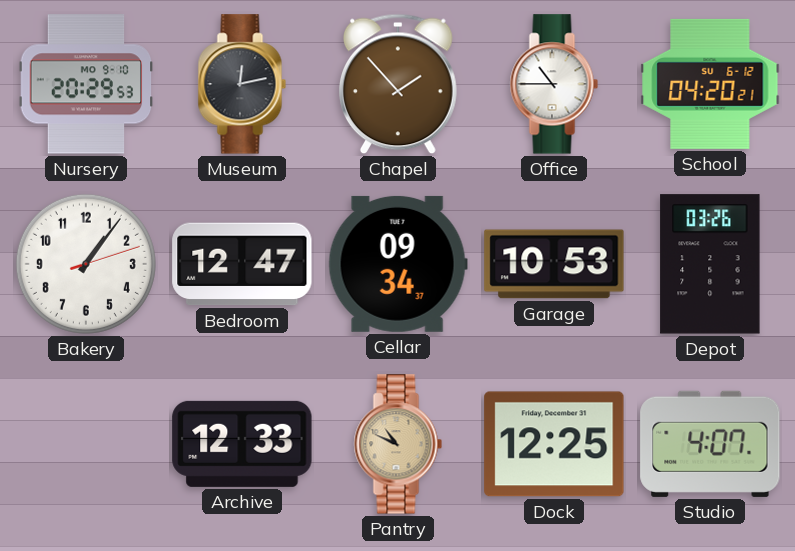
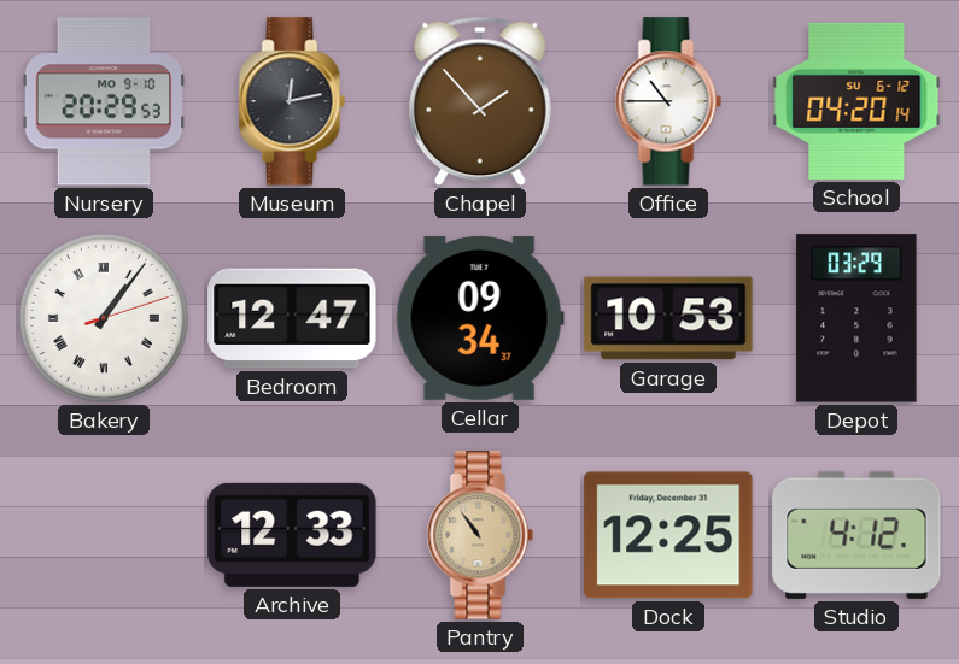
School: 04:20:21 -> 04:20:14 (856, 101)
Bakery numerals: Arabic -> Roman (104, 318)
Depot: 03:26 -> 03:29 (856, 318)
Pantry: 10:49 -> 10:54 (480, 535)
Studio: 4:07 -> 4:12 (856, 535)
